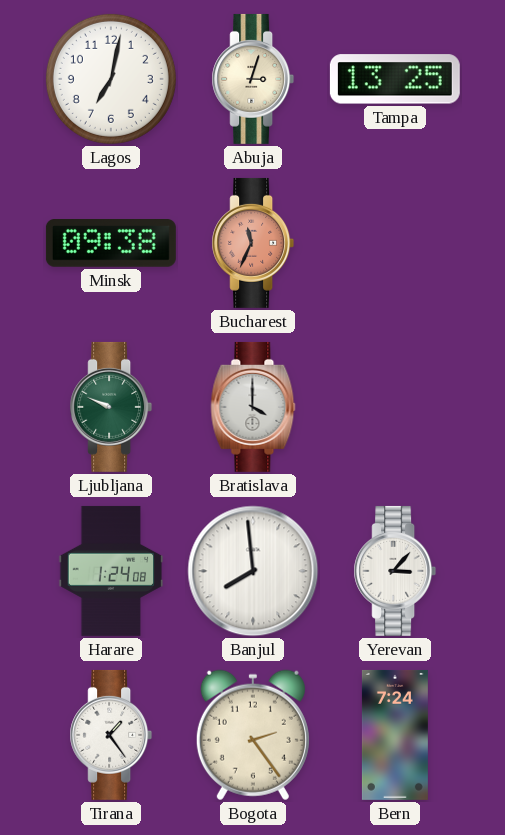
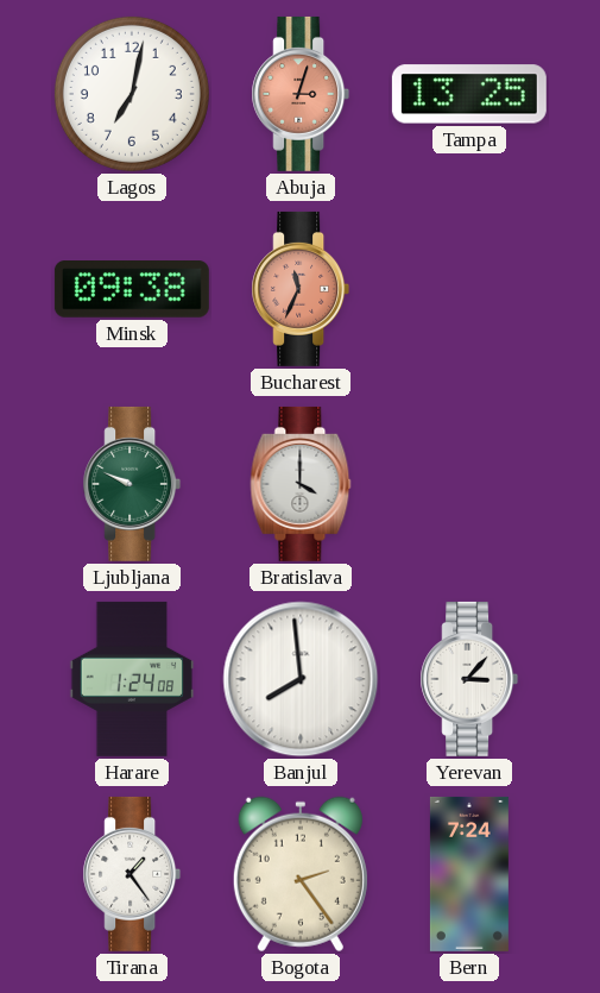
Abuja dial: cream -> salmon (301, 94)
